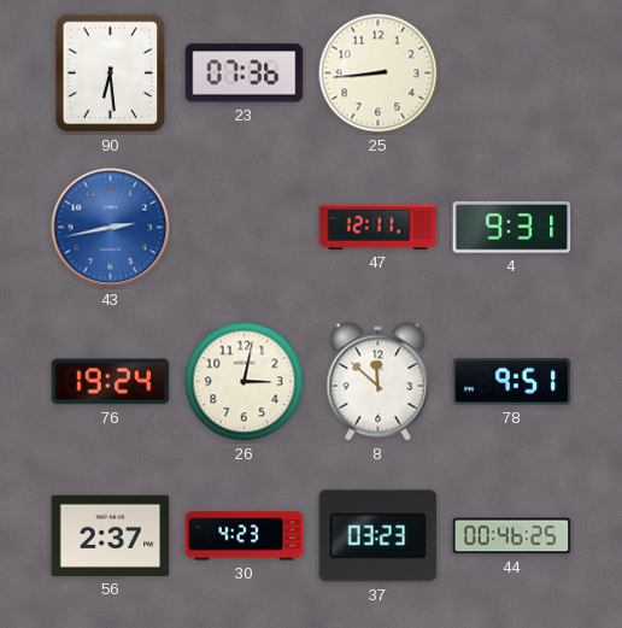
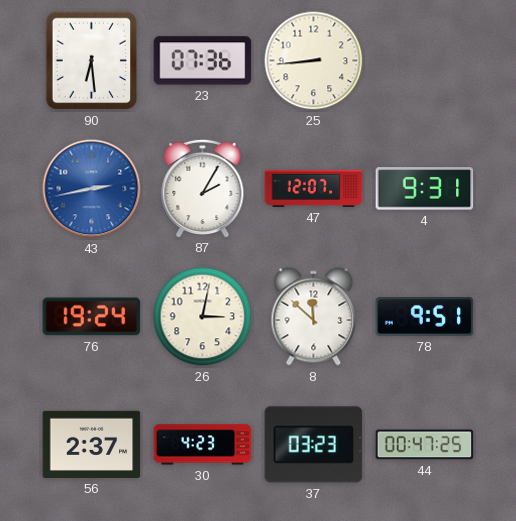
87: none -> 2:05 (203, 188)
47: 12:11 -> 12:07 (314, 188)
44: 00:46 -> 00:47 (425, 445)
